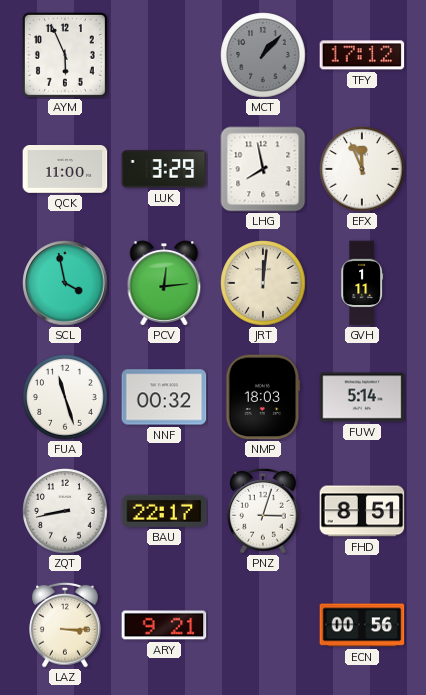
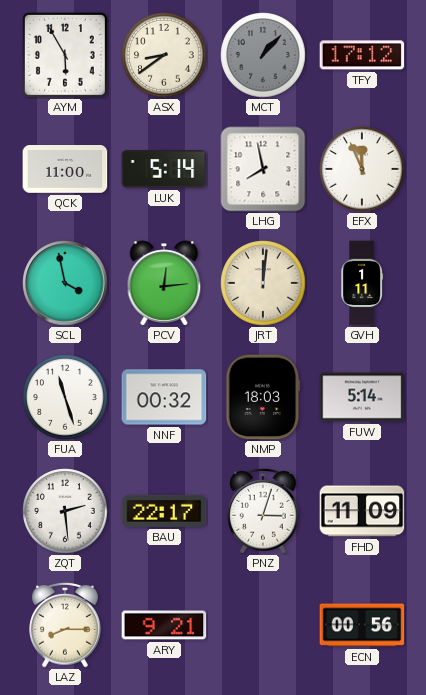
AYM: 5:56 -> 5:55 (65, 55)
ASX: none -> 8:39 (164, 55)
LUK: 3:29 -> 5:14 (164, 169)
ZQT: 8:43 -> 2:29 (65, 511)
FHD: 8:51 -> 11:09 (362, 511)
LAZ: 3:15 -> 8:15 (65, 625)
